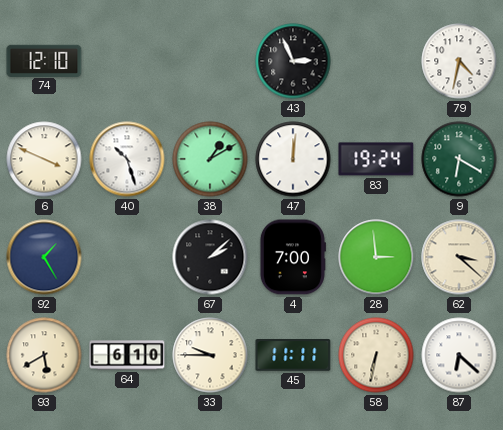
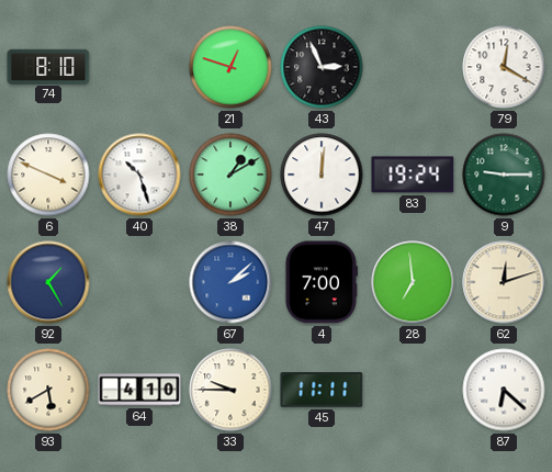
74: 12:10 -> 8:10 (48, 66)
21: none -> 12:48 (230, 67)
79: 4:32 -> 12:20 (504, 67)
9: 6:20 -> 9:15 (504, 175)
67 dial: black -> blue (230, 282)
28: 2:59 -> 6:59 (413, 282)
62: 3:22 -> 12:12 (504, 282)
64: 6:10 -> 4:10 (139, 390)
58: 6:32 -> none (376, 355)
